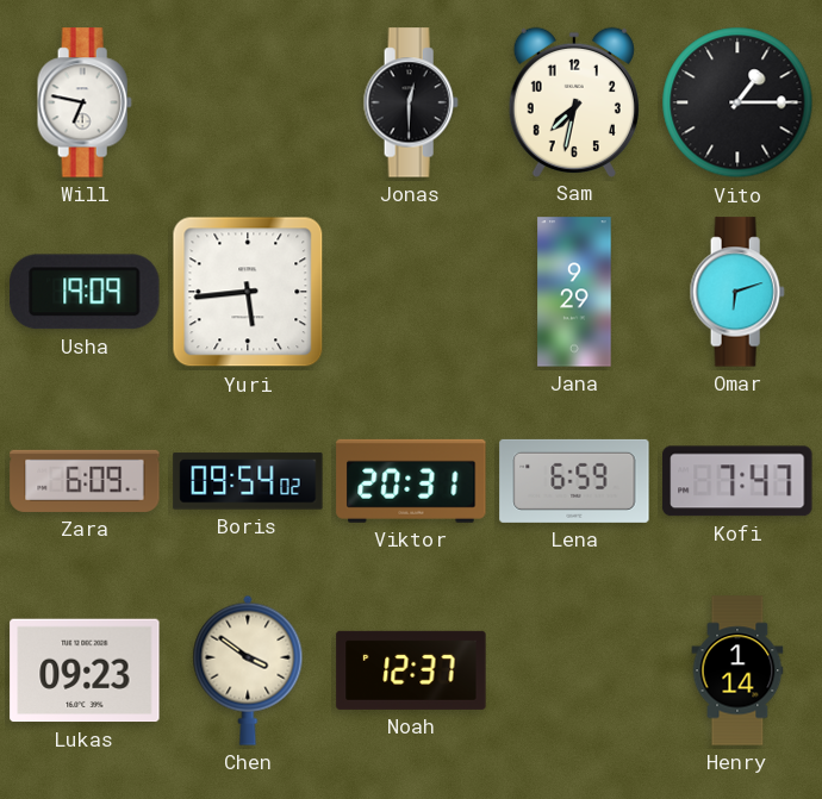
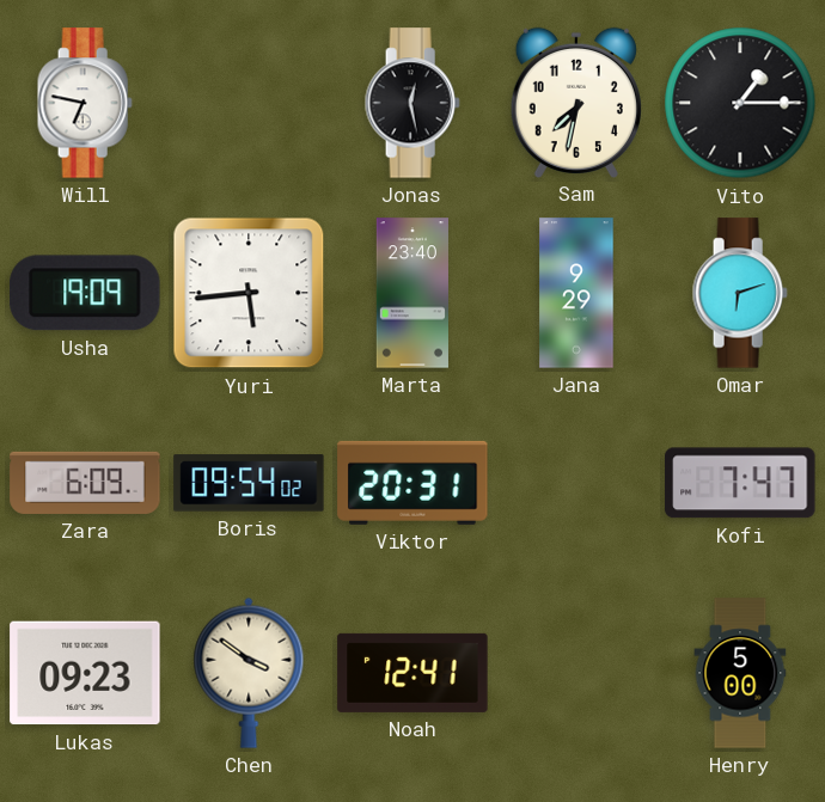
Jonas: 12:30 -> 12:28 (412, 103)
Marta: none -> 23:40 (412, 293)
Lena: 6:59 -> none (574, 481)
Noah: 12:37 -> 12:41 (412, 673)
Henry: 1:14 -> 5:00 (740, 673)
